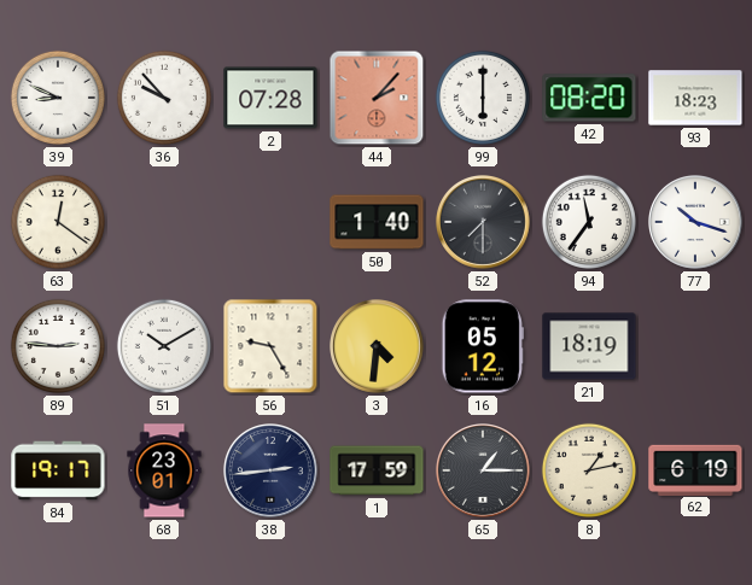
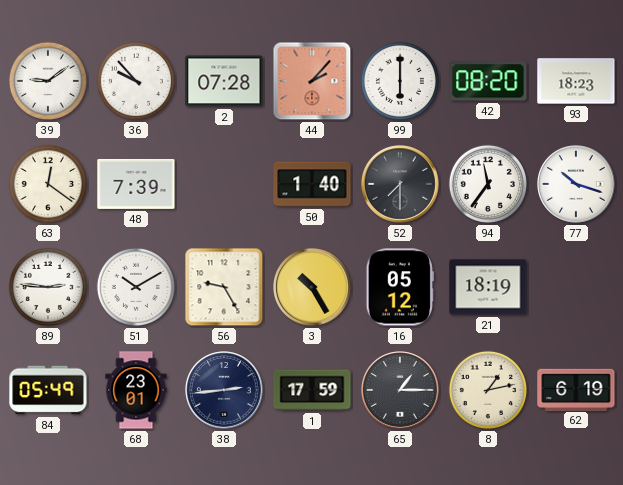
39: 8:49 -> 9:09 (48, 81)
48: none -> 7:39 (136, 184)
3: 4:31 -> 10:25 (313, 288)
84: 19:17 -> 05:49 (48, 390)
